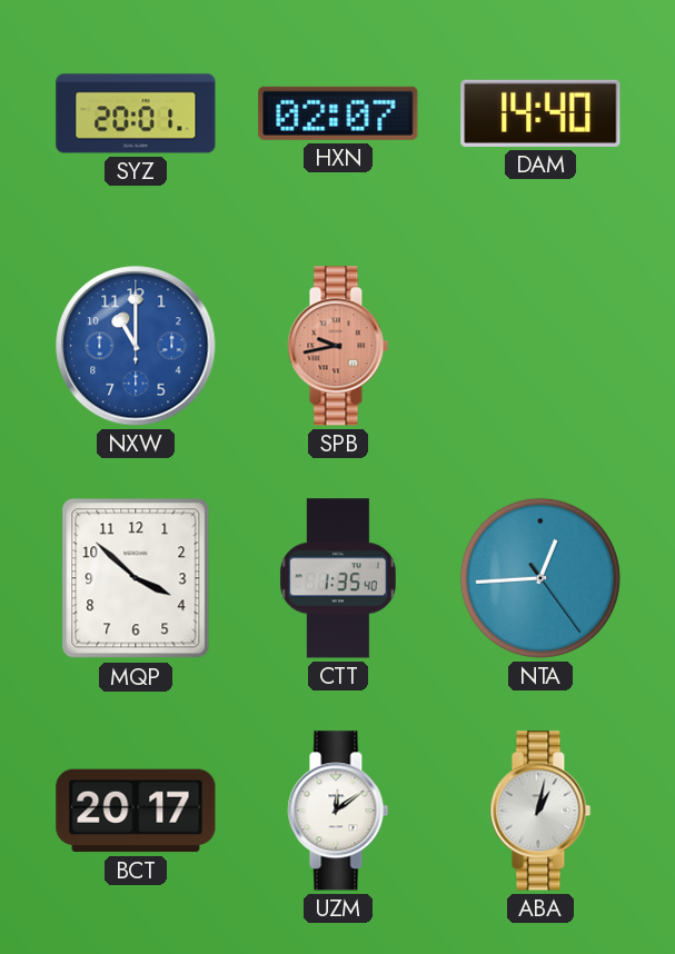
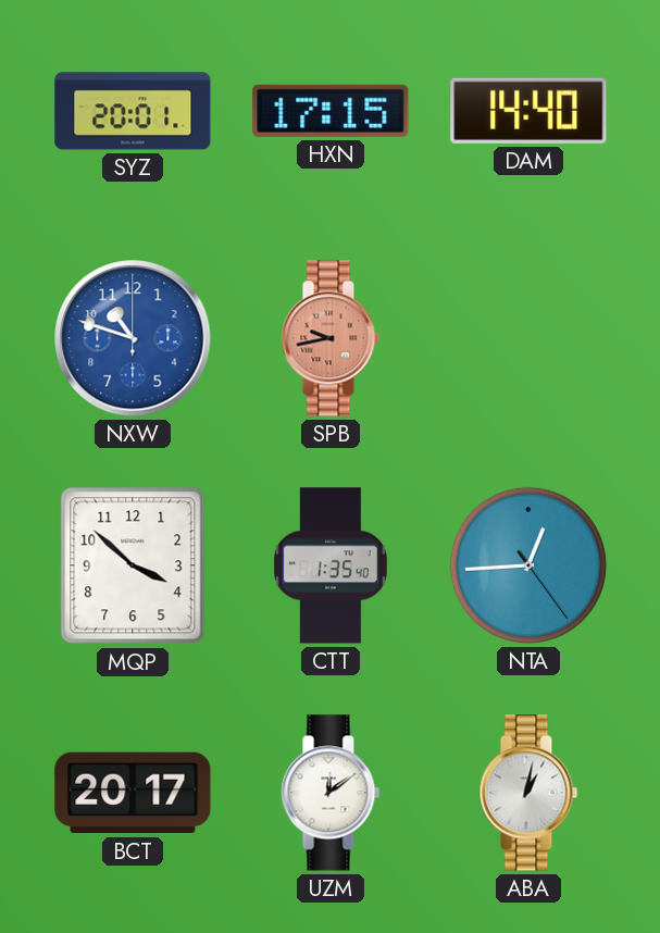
HXN: 02:07 -> 17:15 (331, 111)
NXW: 11:00 -> 10:48 (133, 338)
